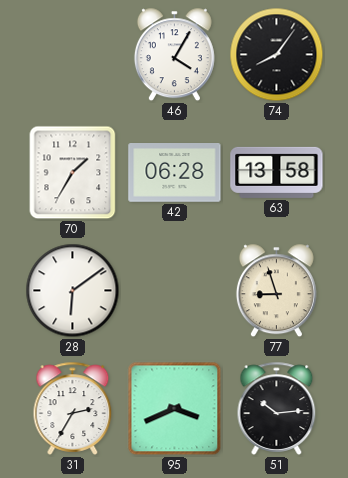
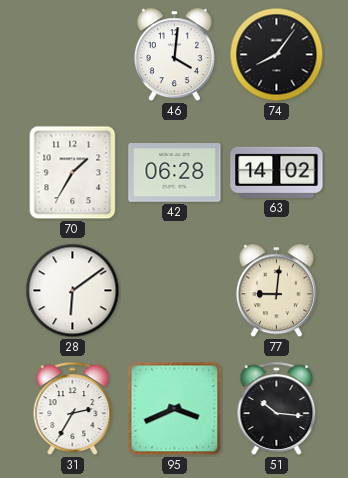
46: 4:05 -> 4:01 (174, 55)
63: 13:58 -> 14:02 (277, 172)
77: 8:57 -> 9:01 (276, 291)
51: 10:14 -> 10:16 (277, 408)
